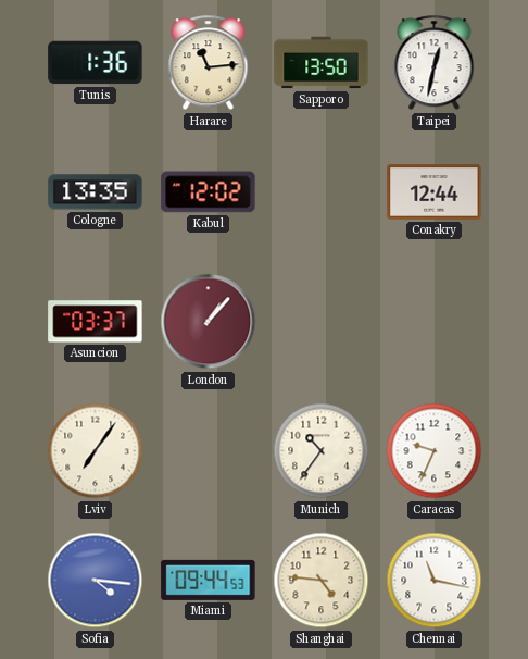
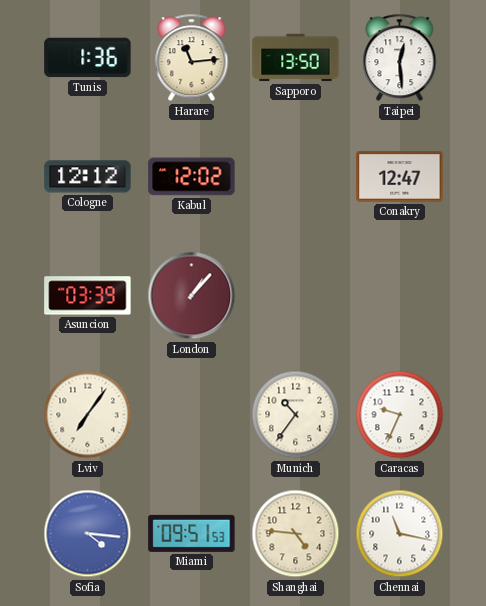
Taipei: 12:32 -> 12:29 (400, 58)
Cologne: 13:35 -> 12:12 (88, 177)
Conakry: 12:44 -> 12:47 (400, 177)
Asuncion: 03:37 -> 03:39 (88, 296)
Miami: 09:44 -> 09:51 (192, 533)
